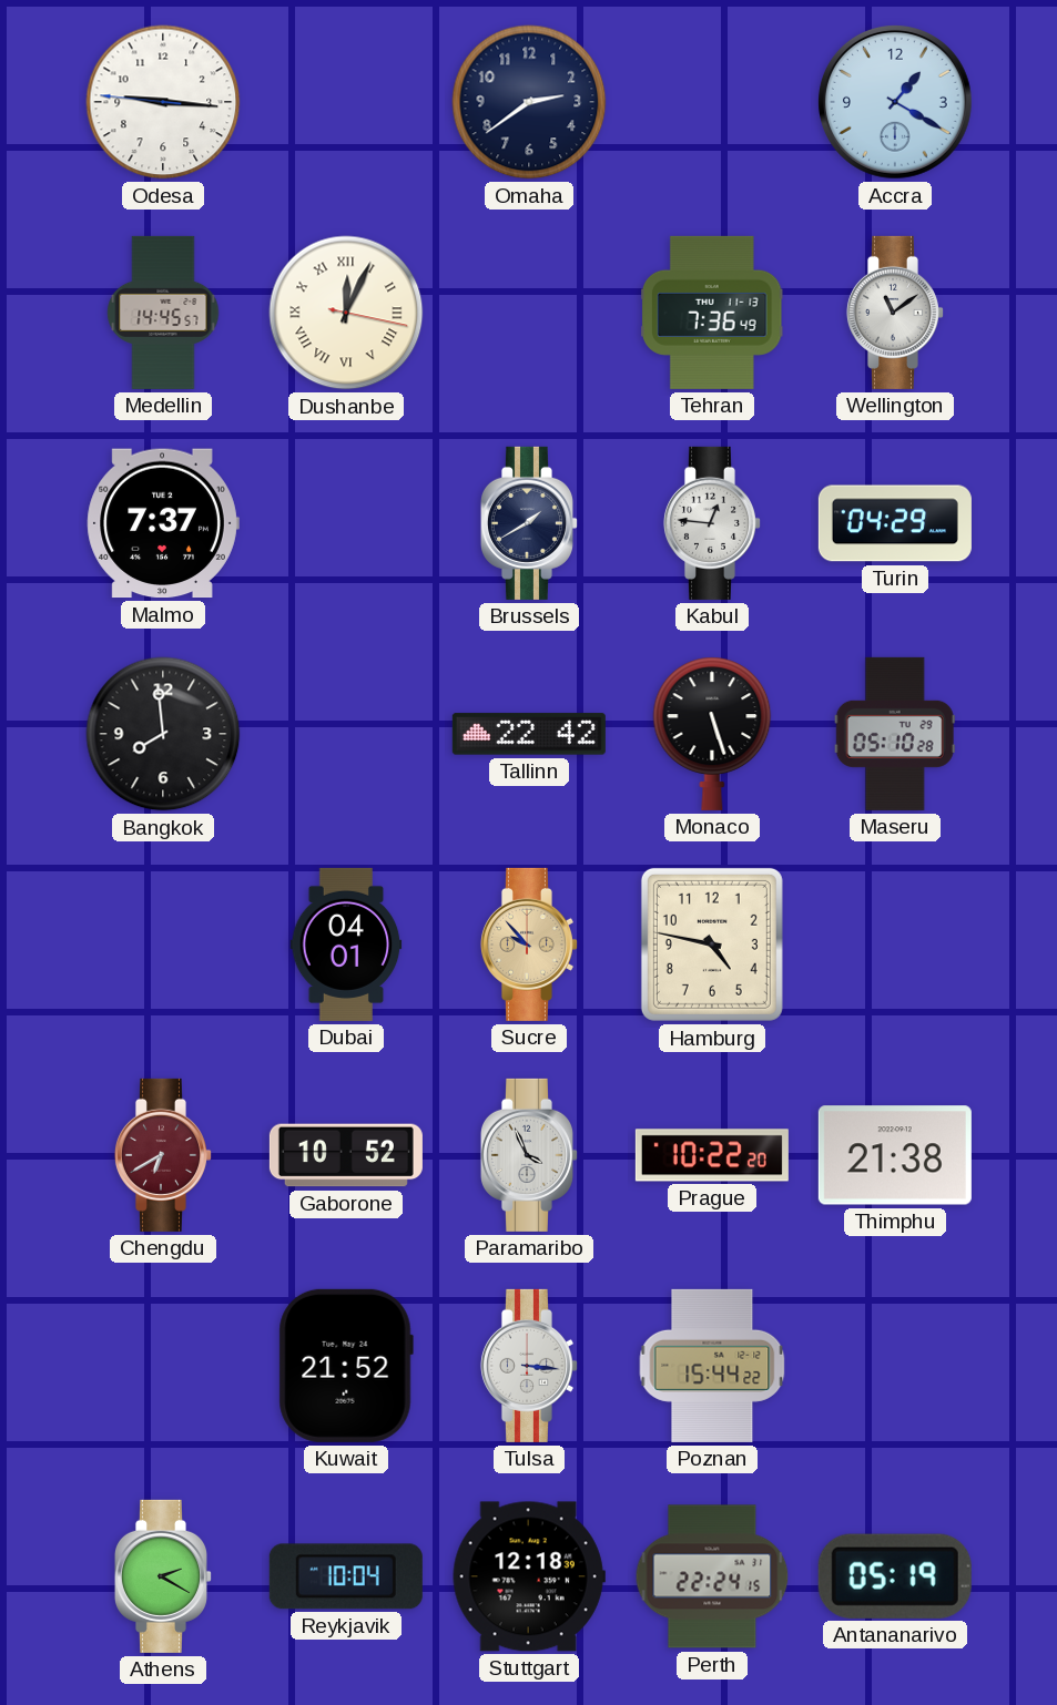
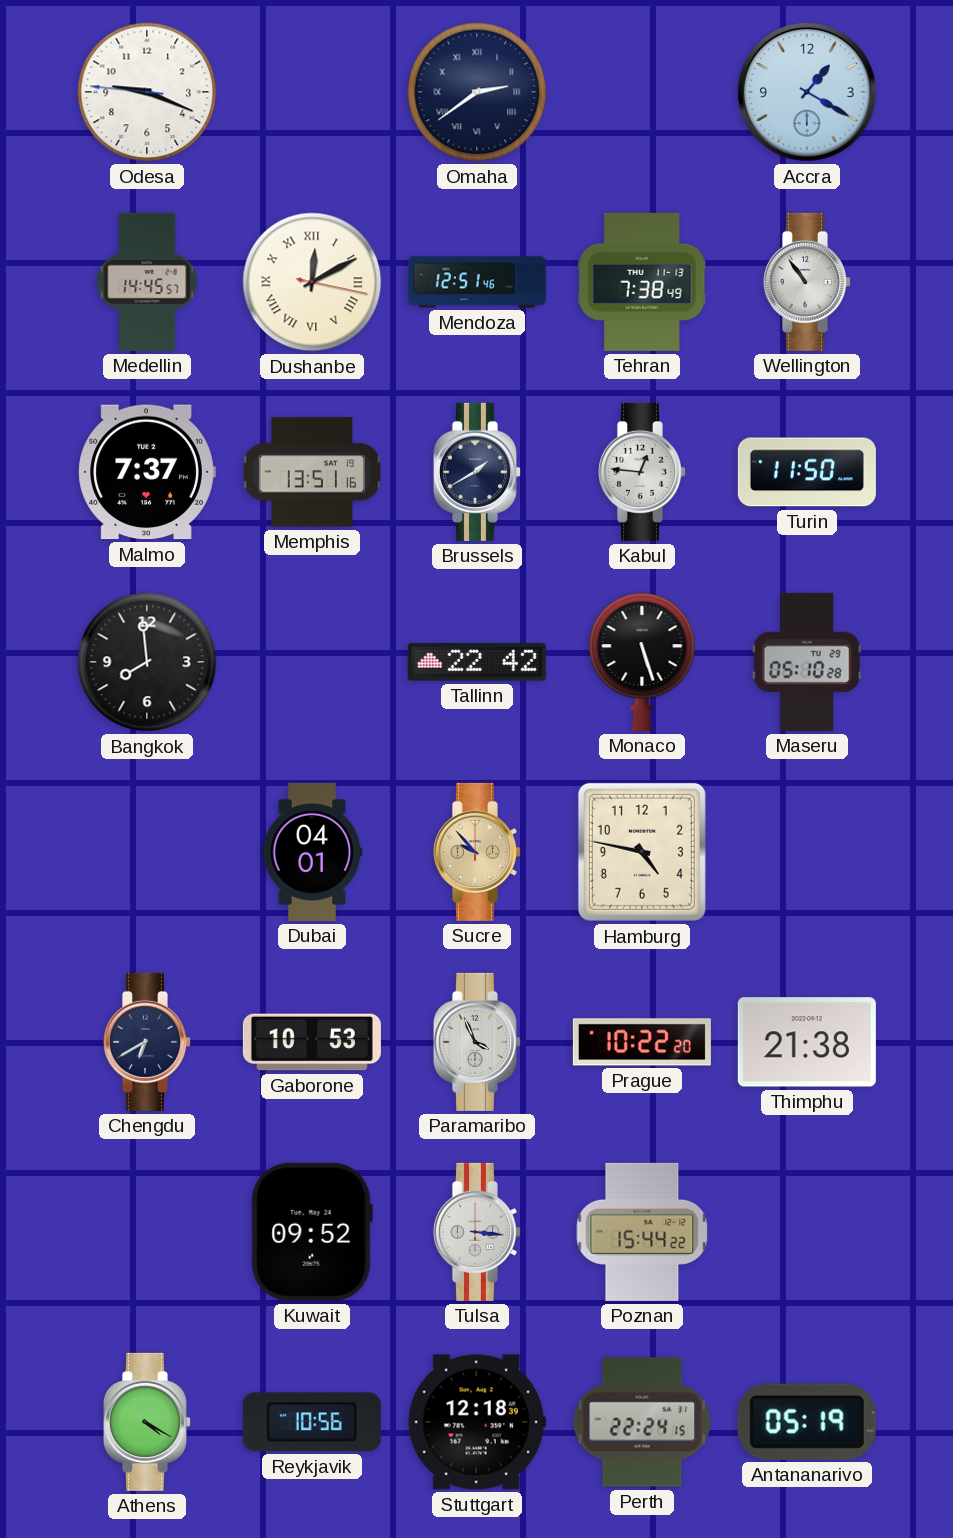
Odesa: 9:15 -> 9:18 (147, 92)
Omaha numerals: Arabic -> Roman (477, 92)
Dushanbe: 12:04 -> 12:10 (312, 282)
Mendoza: none -> 12:51 (477, 282)
Tehran: 7:36 -> 7:38 (642, 282)
Wellington: 11:09 -> 10:54 (806, 282)
Memphis: none -> 13:51 (312, 472)
Turin: 04:29 -> 11:50 (807, 472)
Chengdu dial: burgundy -> navy (146, 1042)
Gaborone: 10:52 -> 10:53 (312, 1042)
Kuwait: 21:52 -> 09:52 (312, 1232)
Athens: 2:20 -> 4:20 (146, 1422)
Reykjavik: 10:04 -> 10:56 (312, 1422)
